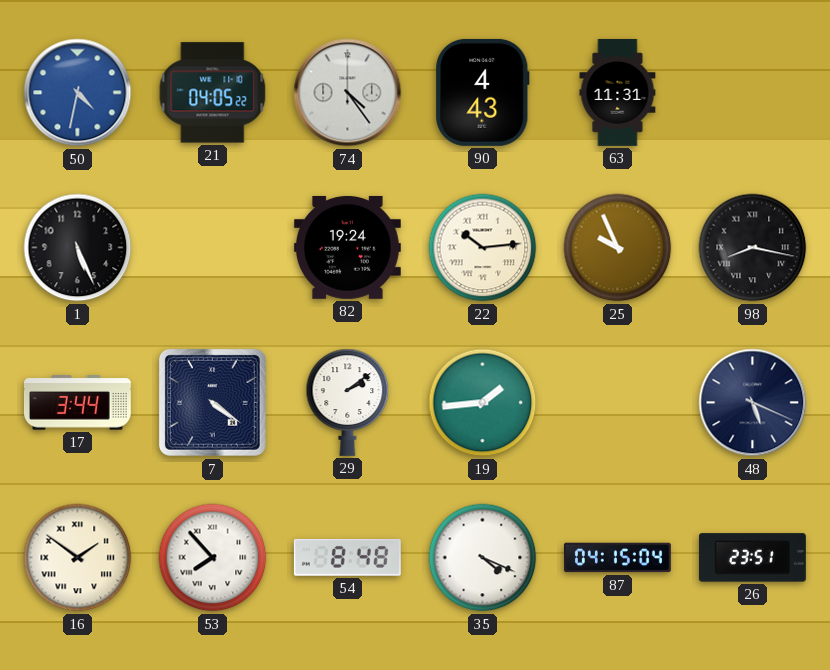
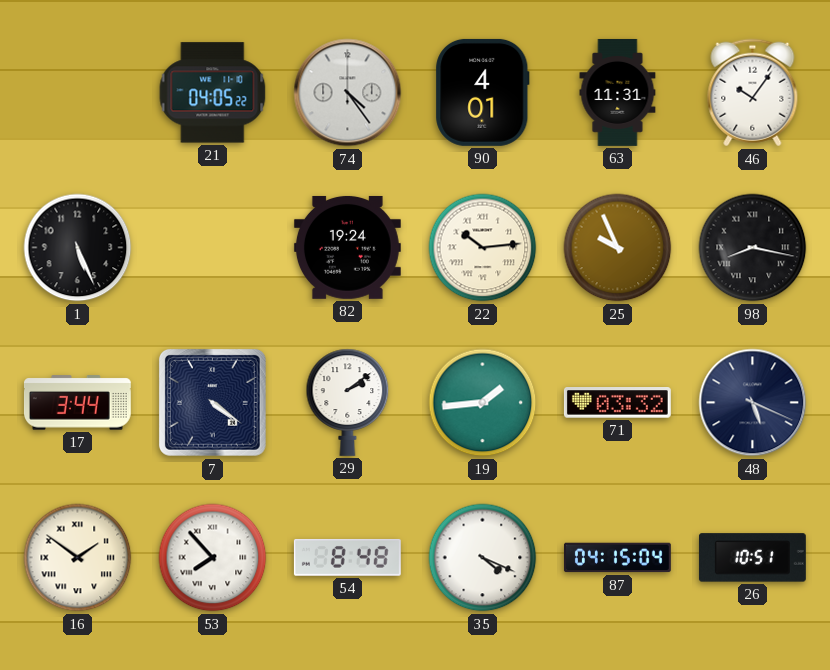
50: 4:32 -> none (78, 93)
90: 4:43 -> 4:01 (483, 92)
46: none -> 10:06 (753, 93)
71: none -> 03:32 (617, 403)
26: 23:51 -> 10:51 (752, 558)
